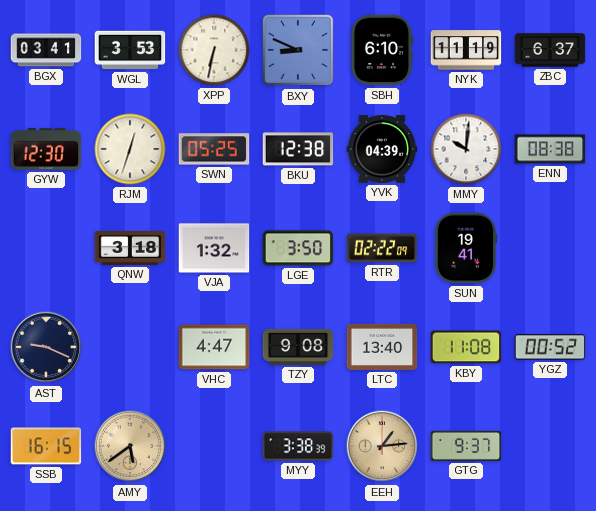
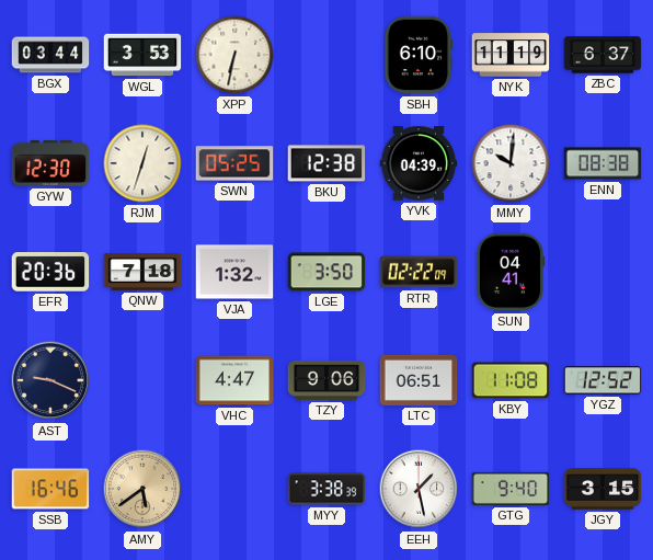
BGX: 03:41 -> 03:44 (50, 55)
BXY: 8:49 -> none (298, 50)
EFR: none -> 20:36 (50, 273)
QNW: 3:18 -> 7:18 (142, 273)
SUN: 19:41 -> 04:41 (511, 272)
TZY: 9:08 -> 9:06 (326, 380)
LTC: 13:40 -> 06:51 (419, 380)
YGZ: 00:52 -> 12:52 (603, 380)
SSB: 16:15 -> 16:46 (50, 489)
EEH: 1:14 -> 1:28 (419, 489)
EEH dial: champagne -> white (419, 489)
GTG: 9:37 -> 9:40 (511, 489)
JGY: none -> 3:15 (603, 489)
